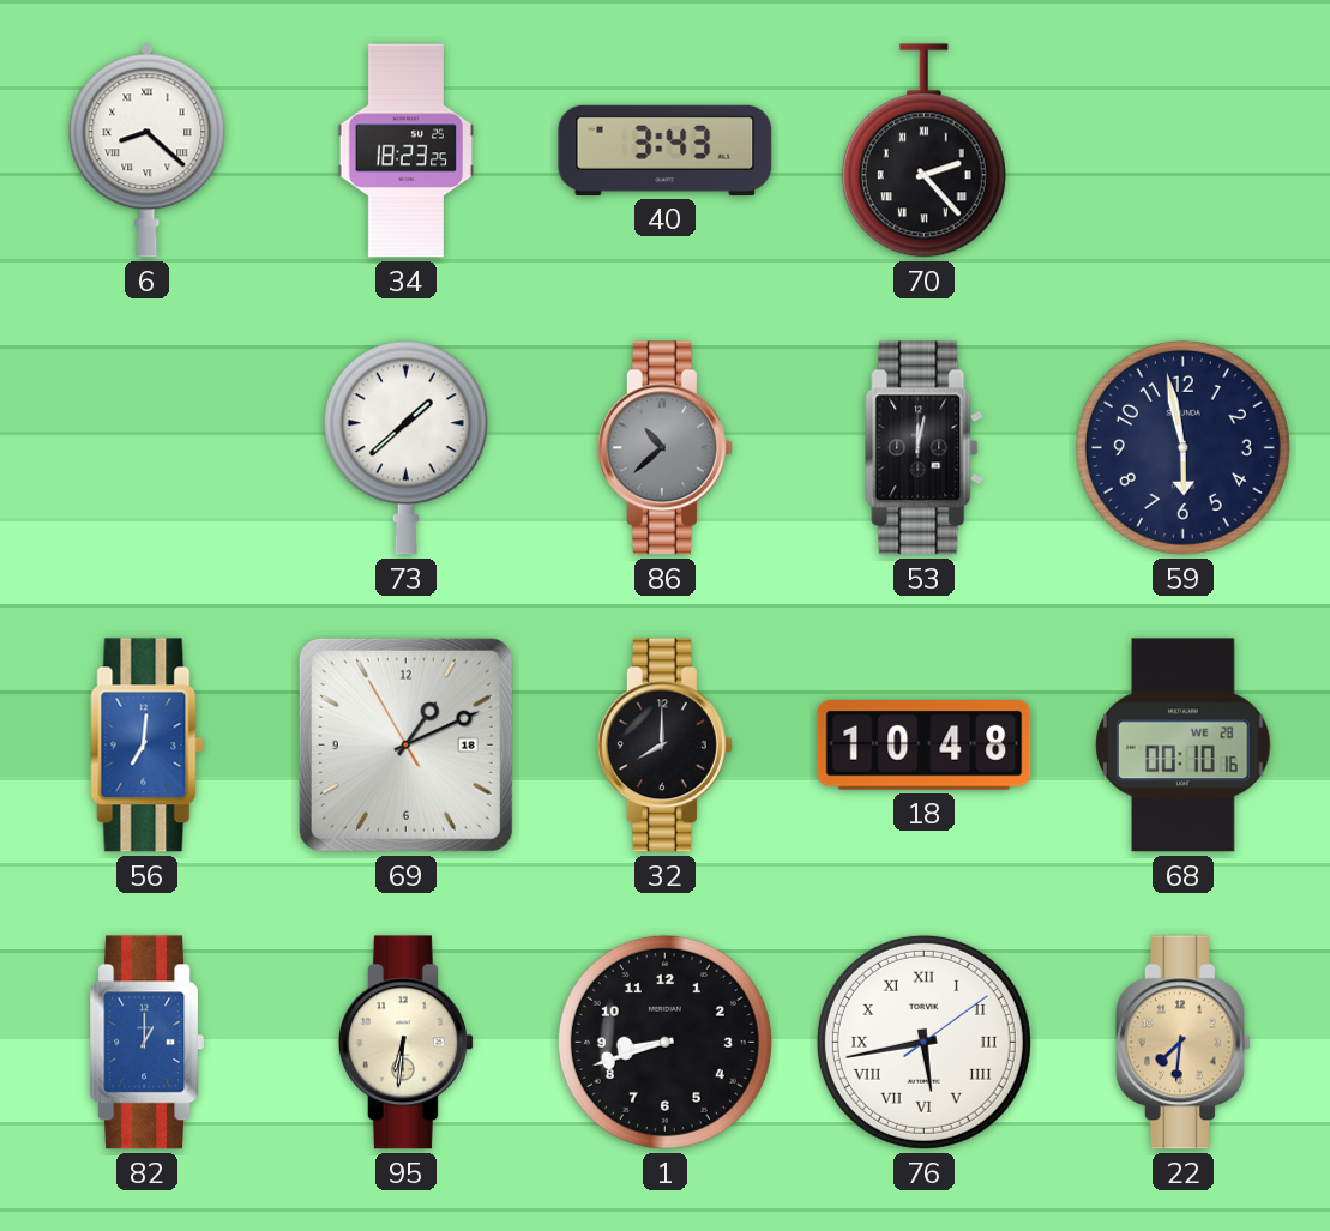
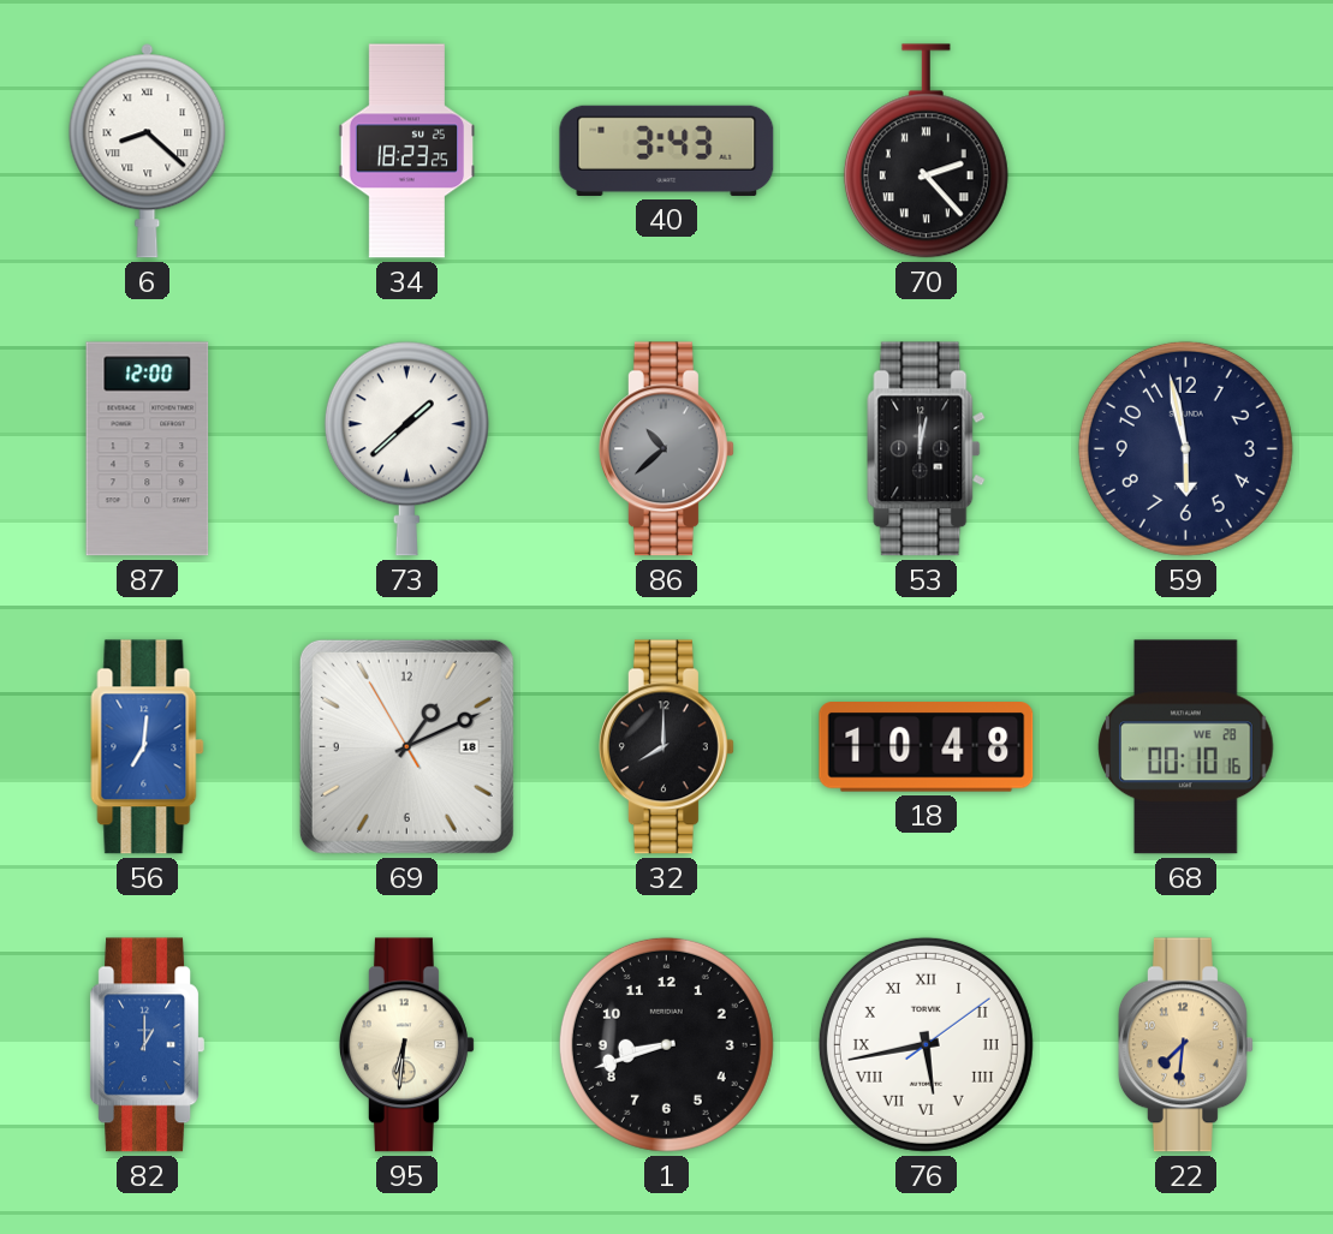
87: none -> 12:00 (148, 449)
